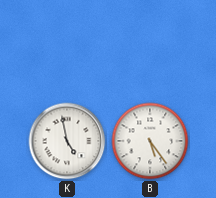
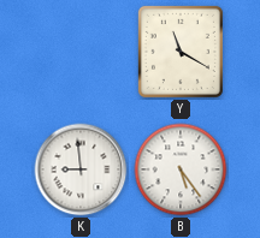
Y: none -> 11:20 (181, 52)
K: 4:58 -> 8:59 (81, 169)
